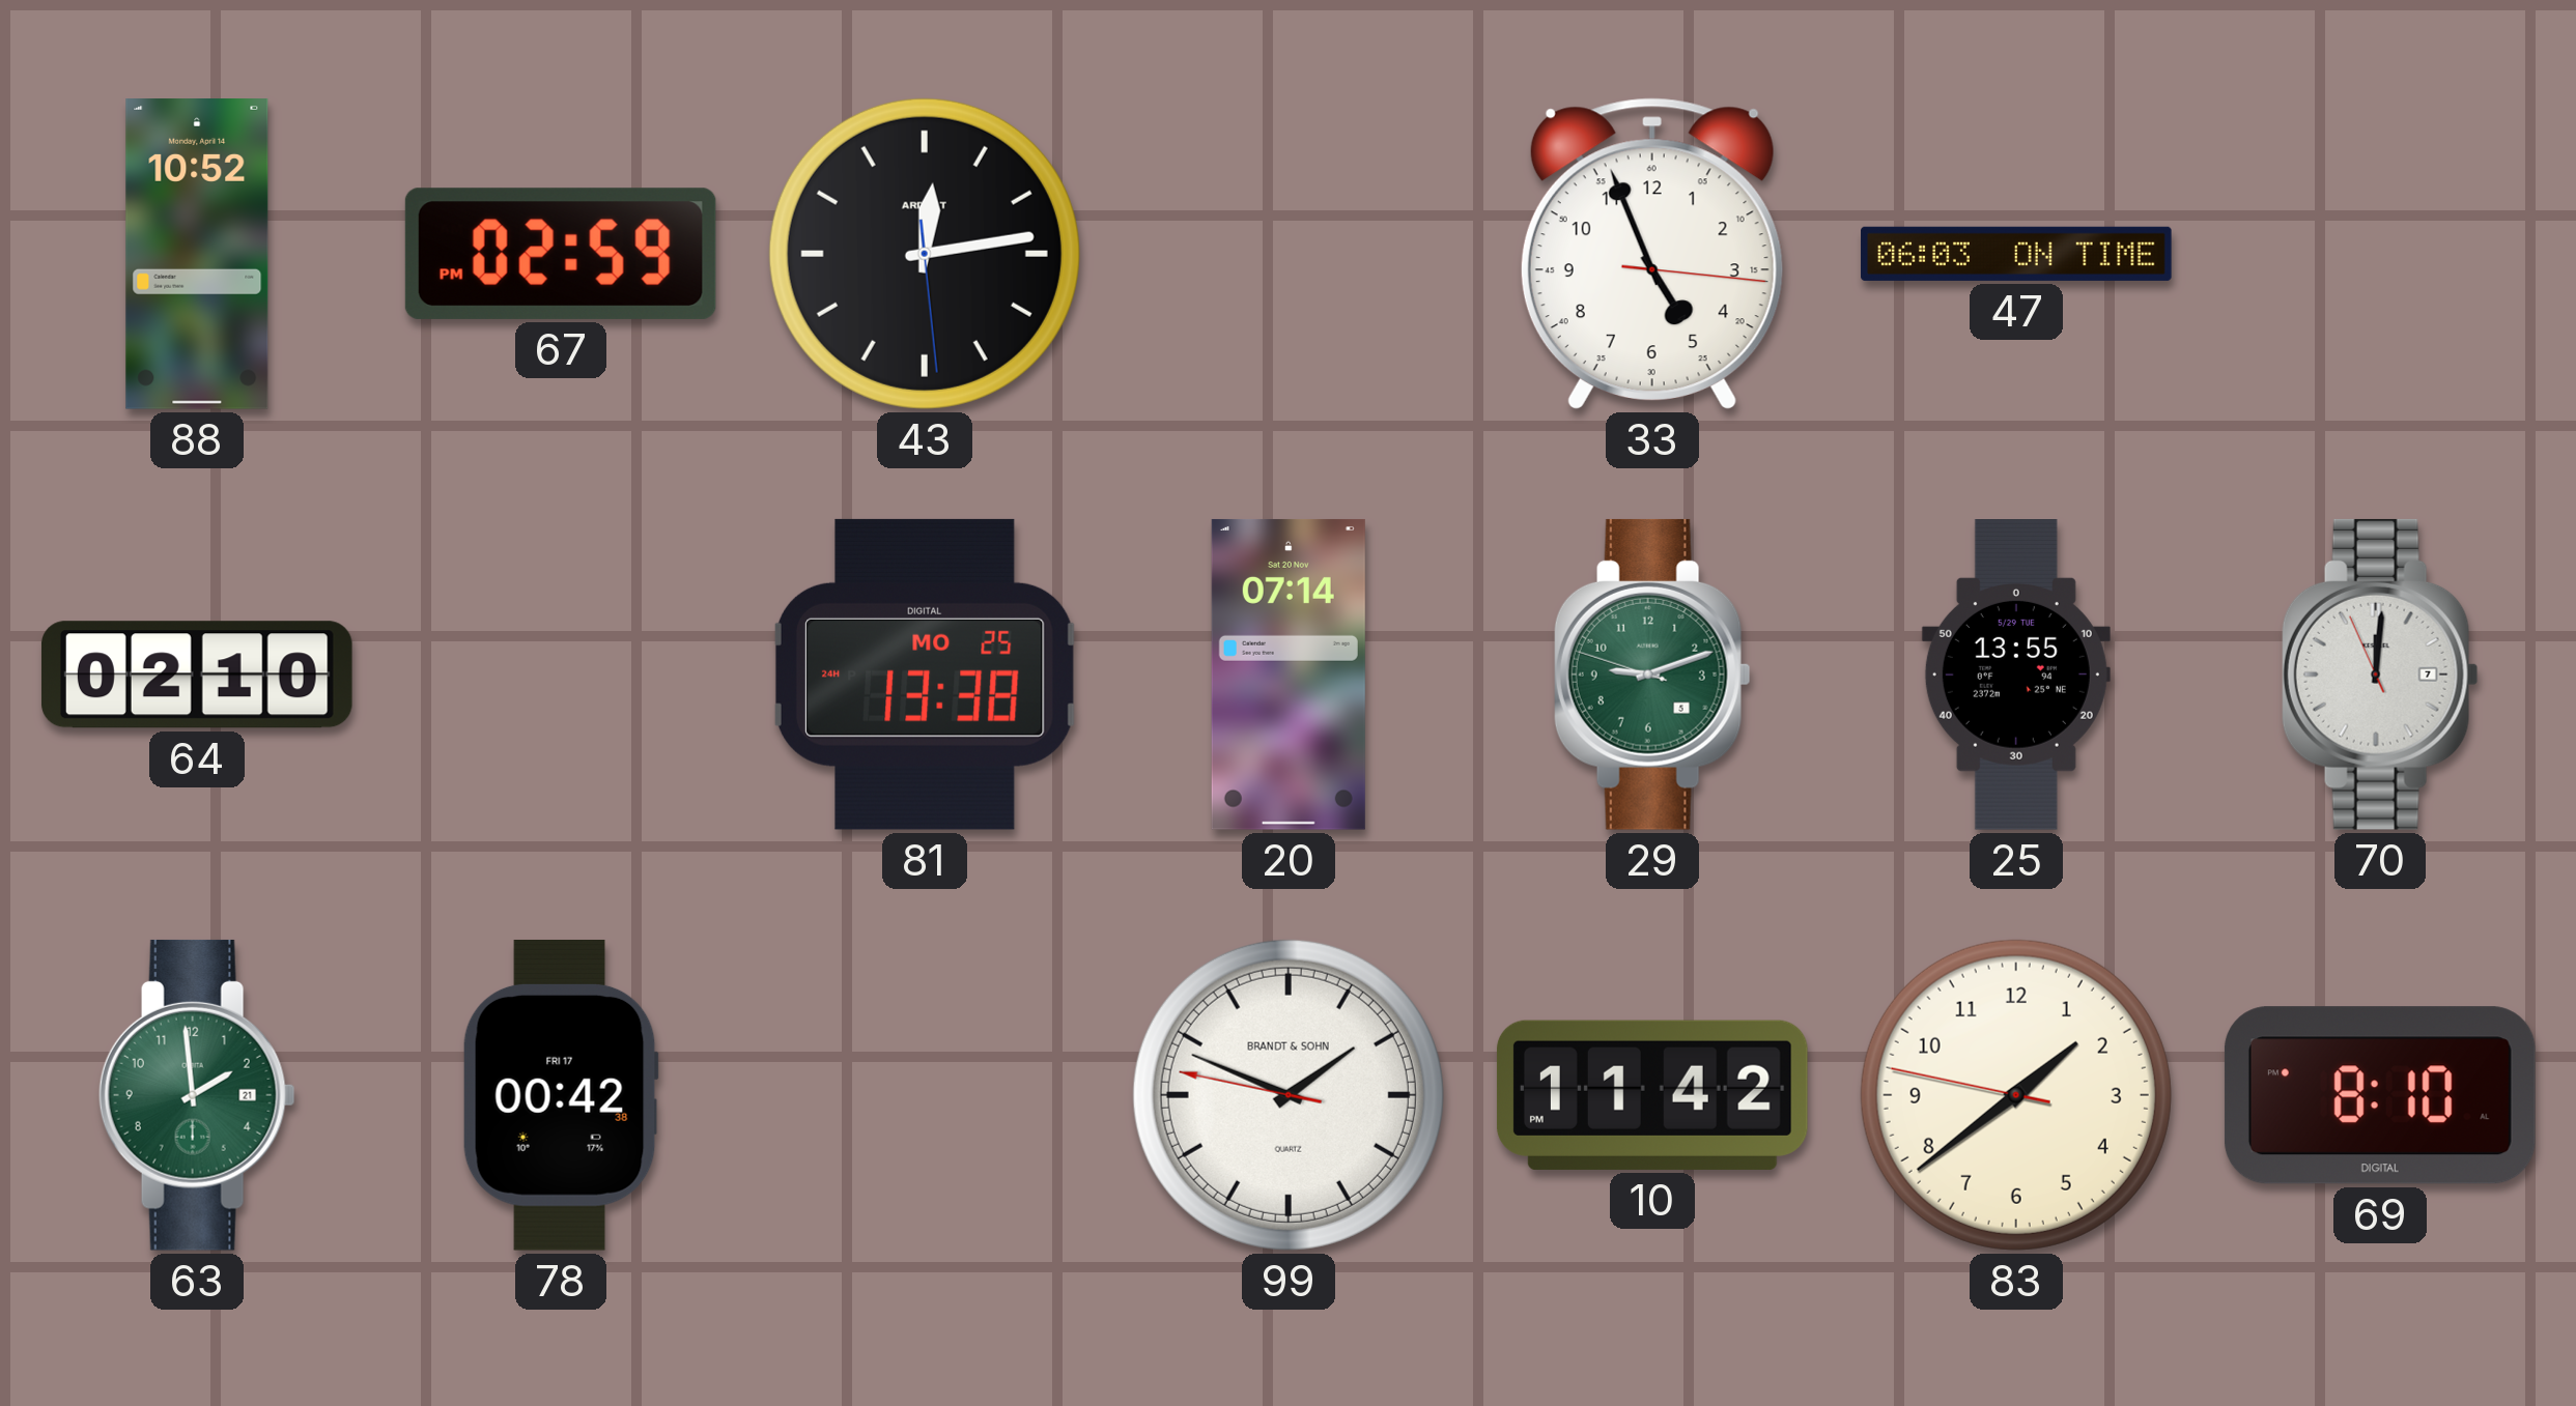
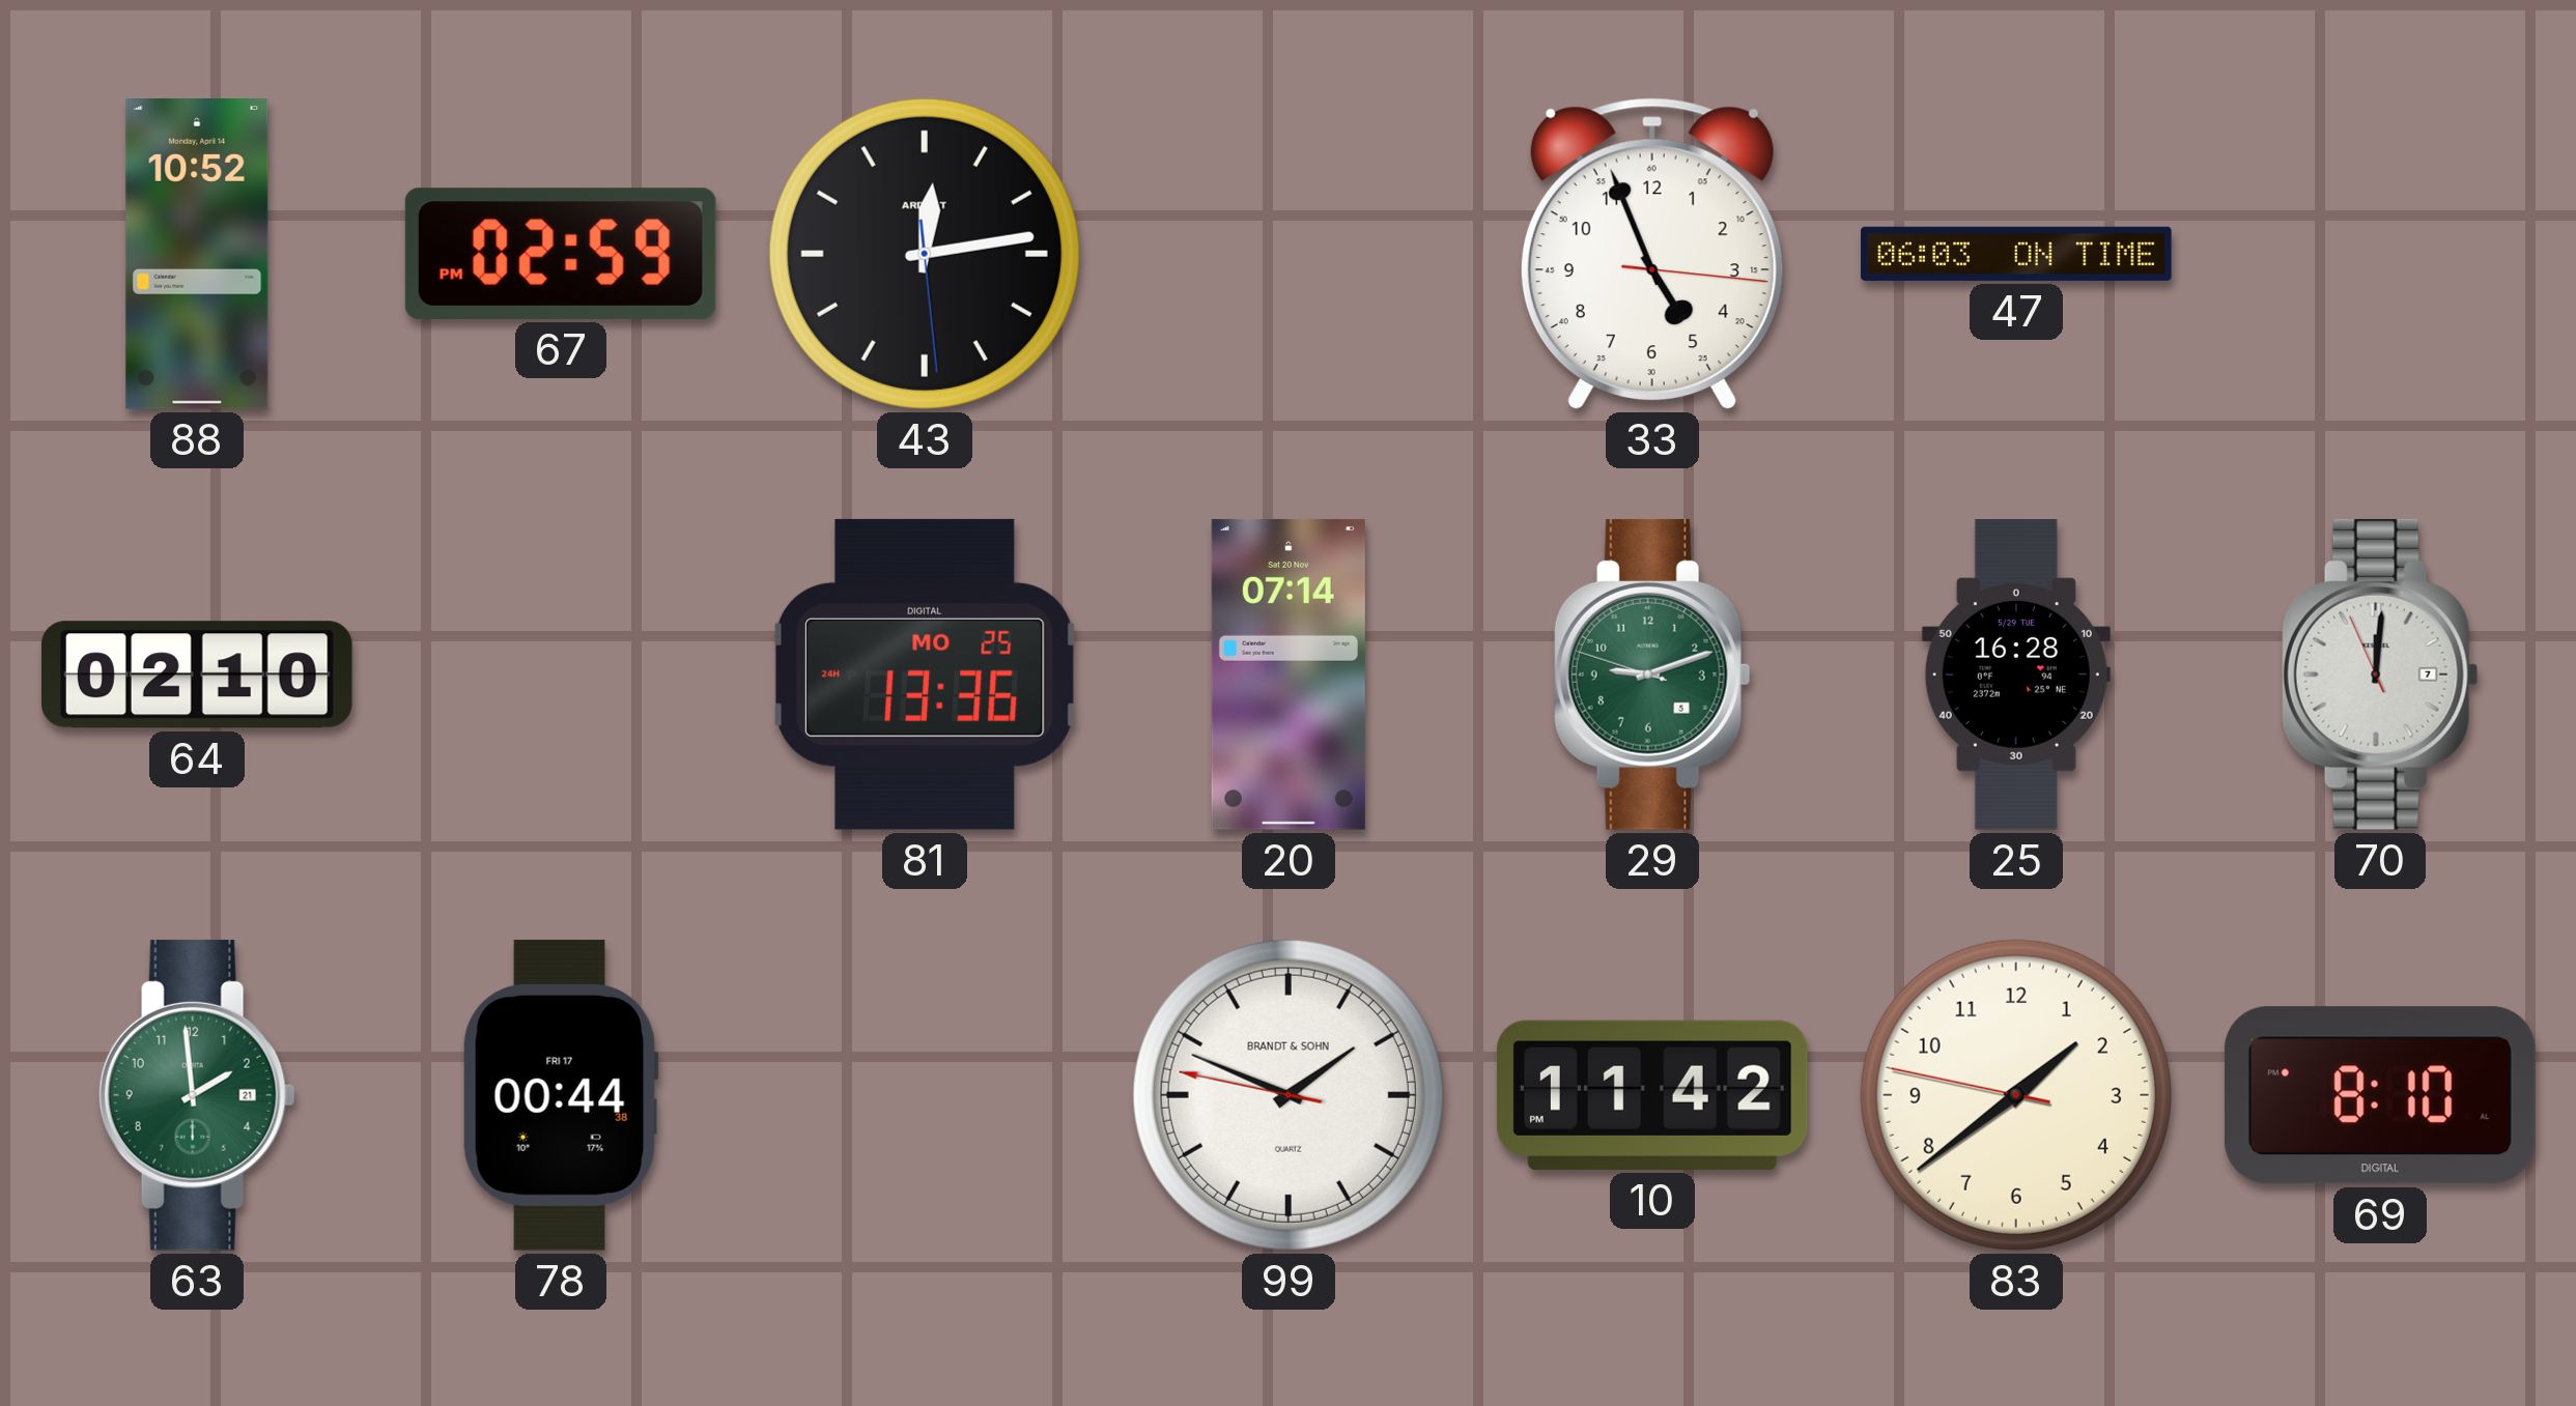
81: 13:38 -> 13:36 (925, 675)
25: 13:55 -> 16:28 (2016, 676)
78: 00:42 -> 00:44 (561, 1095)
